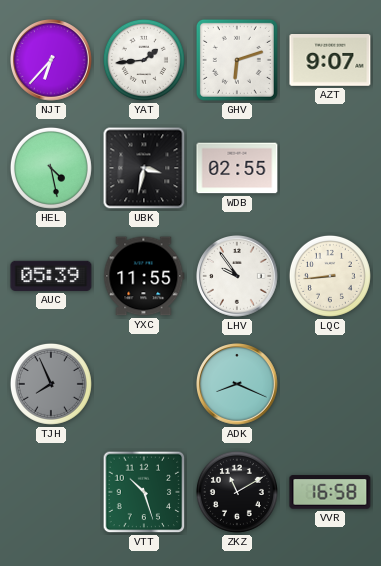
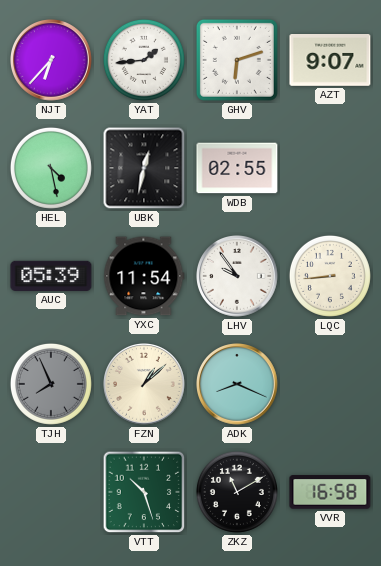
UBK: 3:32 -> 12:32 (144, 168)
YXC: 11:55 -> 11:54 (144, 276)
FZN: none -> 1:08 (145, 385)
